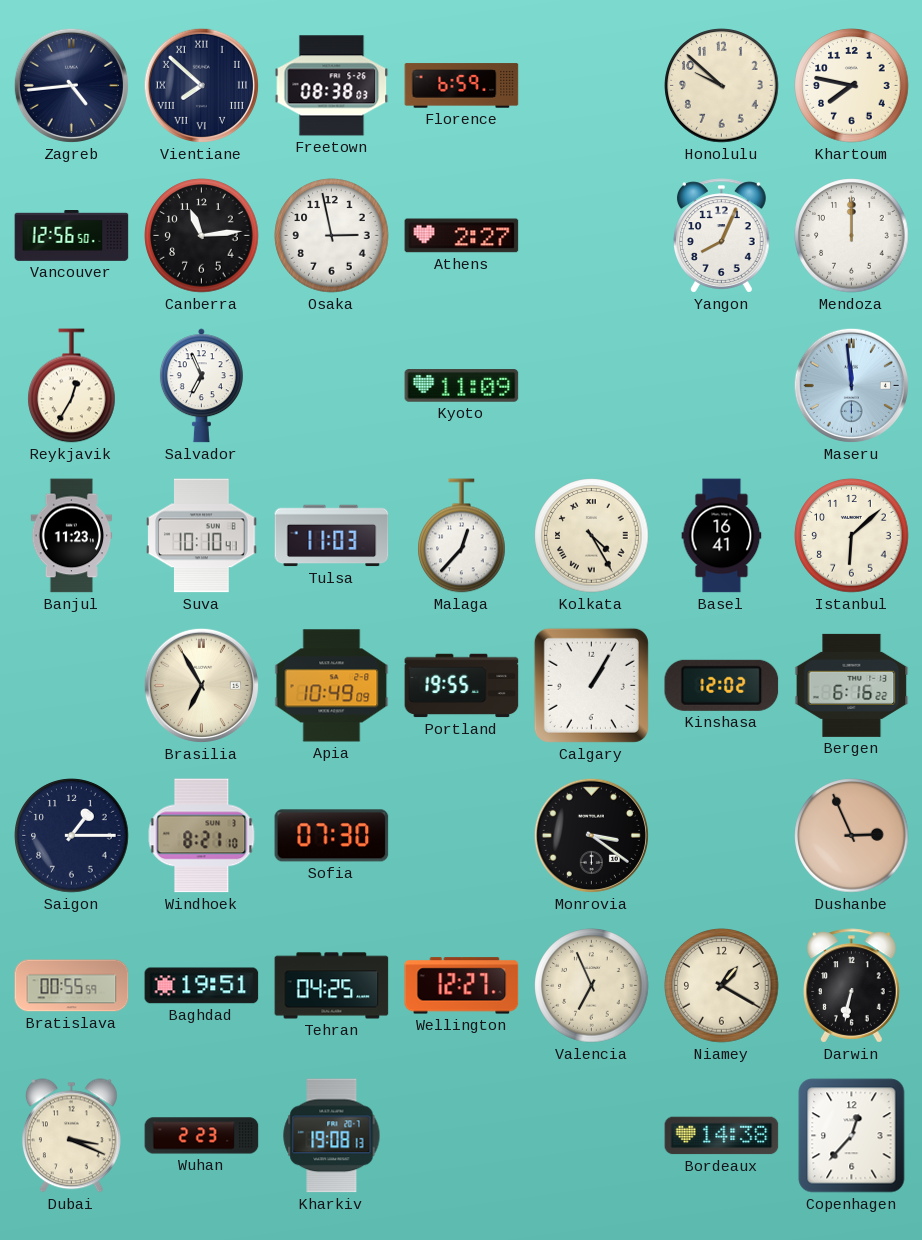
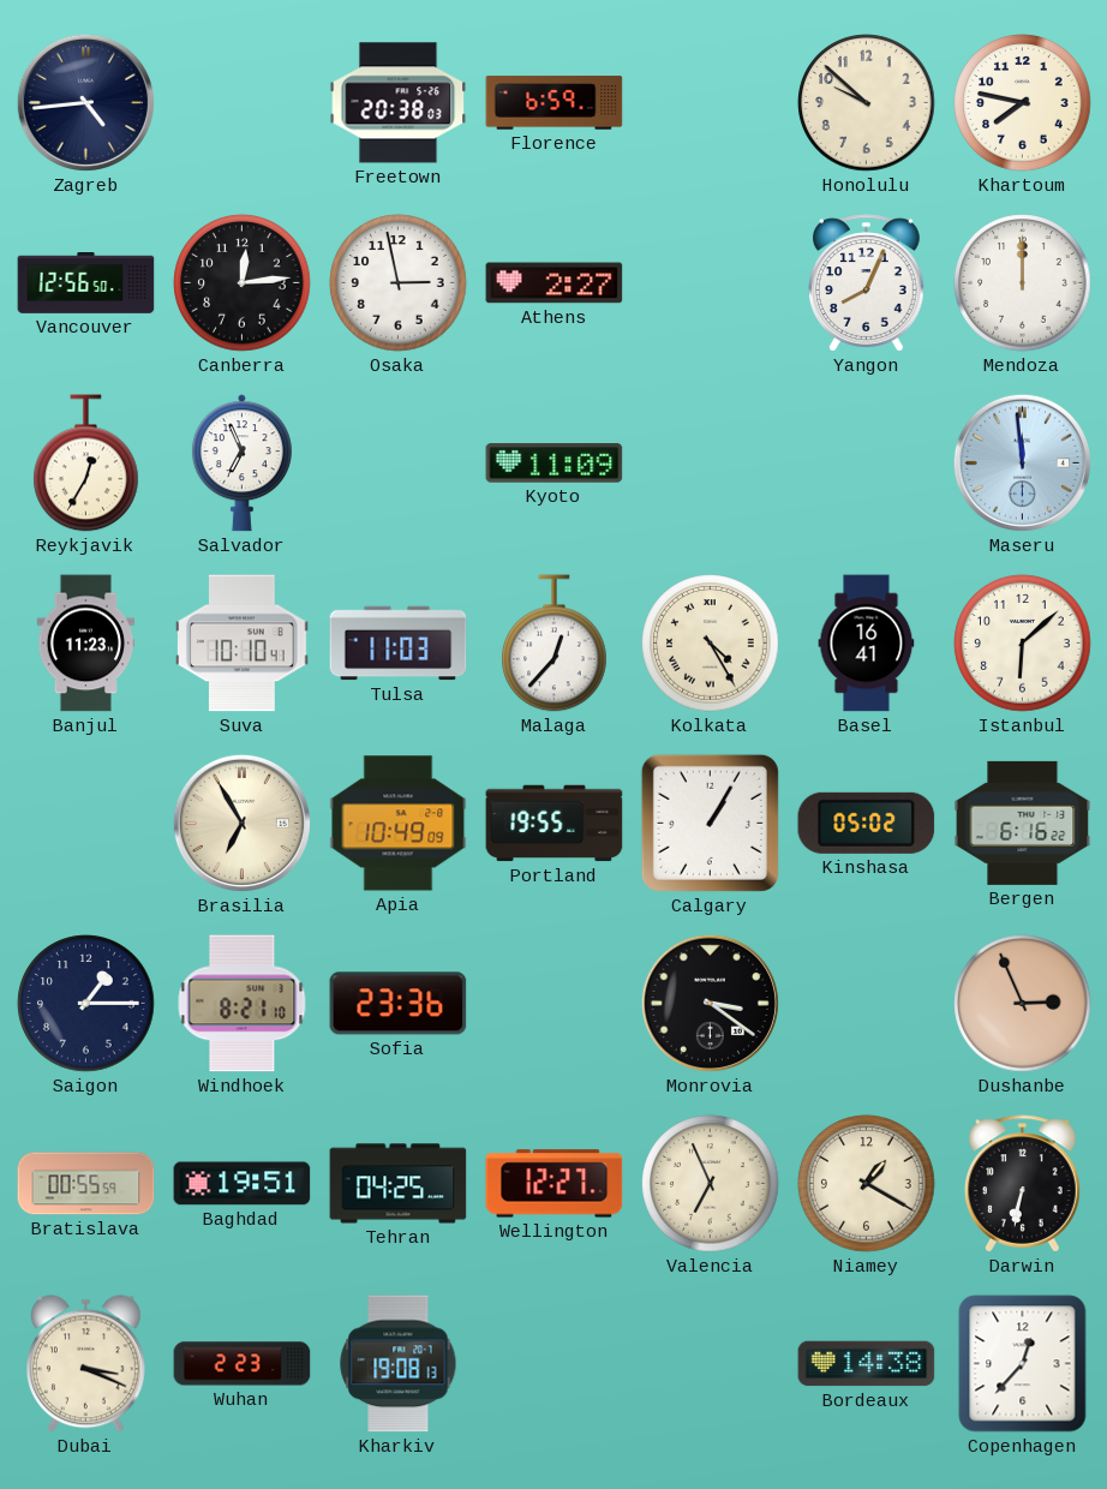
Vientiane: 7:52 -> none (201, 85)
Freetown: 08:38 -> 20:38 (399, 103)
Canberra: 11:14 -> 12:14 (243, 283)
Kinshasa: 12:02 -> 05:02 (867, 823)
Sofia: 07:30 -> 23:36 (399, 1004)
